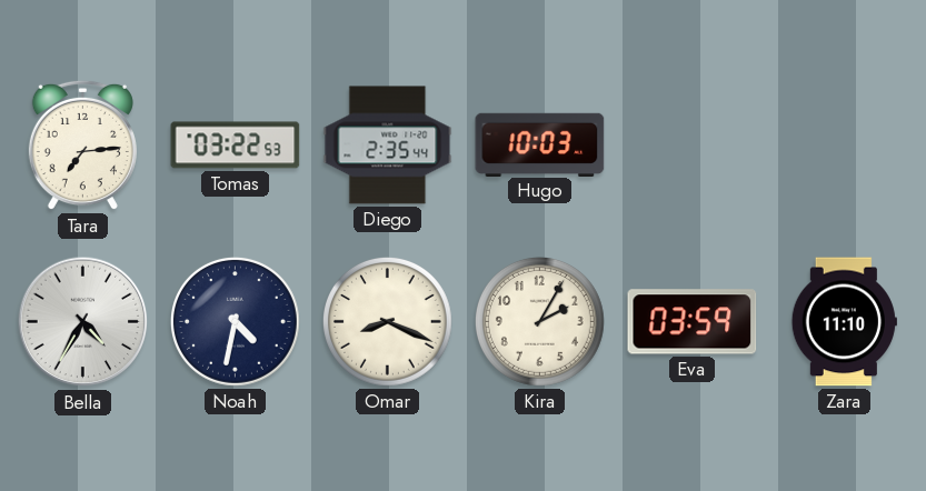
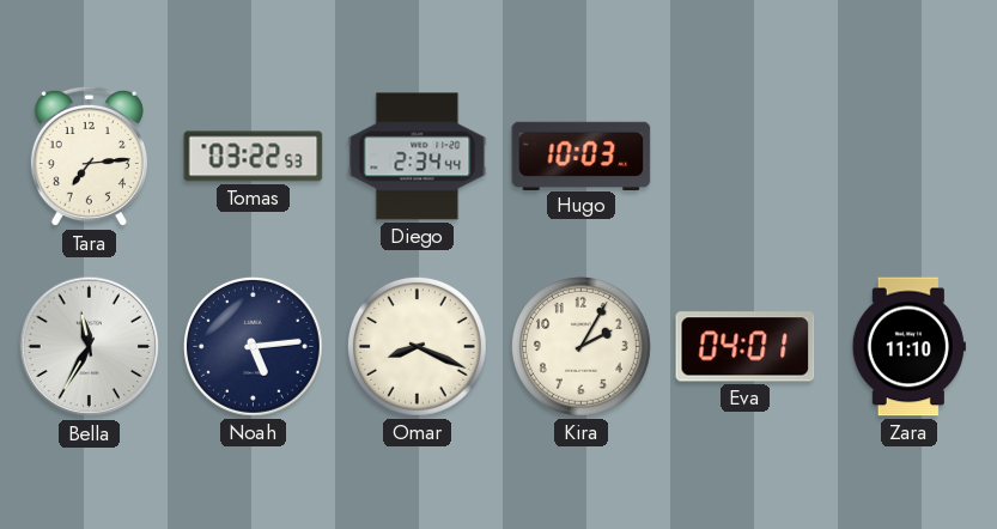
Diego: 2:35 -> 2:34 (418, 157)
Bella: 4:35 -> 11:35 (90, 347)
Noah: 4:32 -> 5:14 (253, 346)
Eva: 03:59 -> 04:01 (746, 347)
